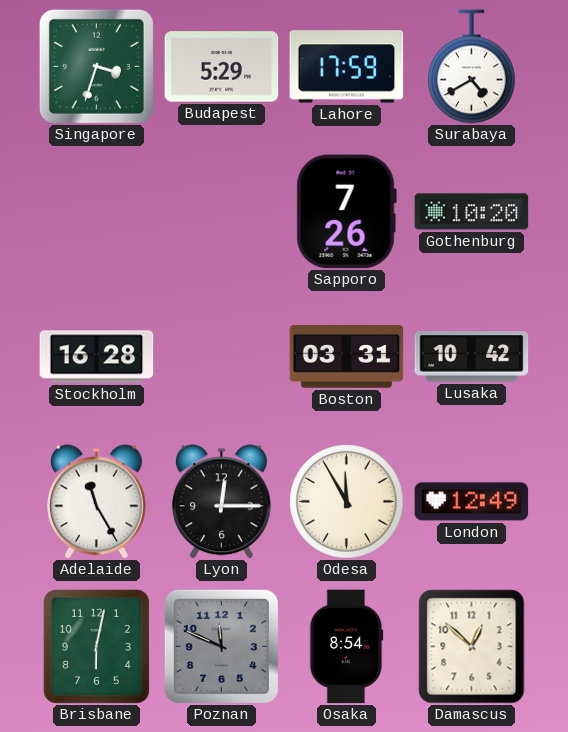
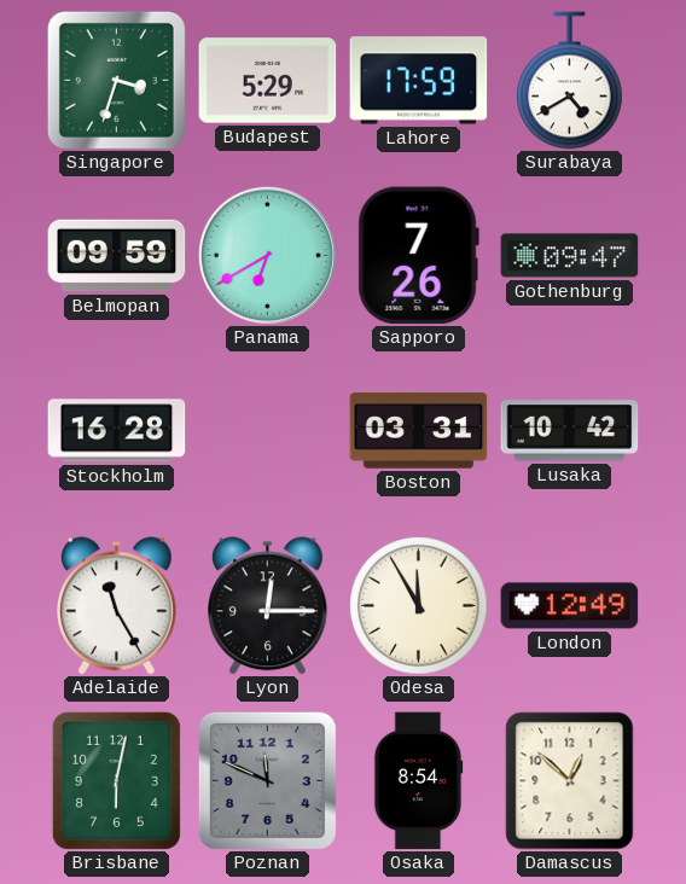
Belmopan: none -> 09:59 (117, 256)
Panama: none -> 6:40 (267, 255)
Gothenburg: 10:20 -> 09:47 (570, 256)
